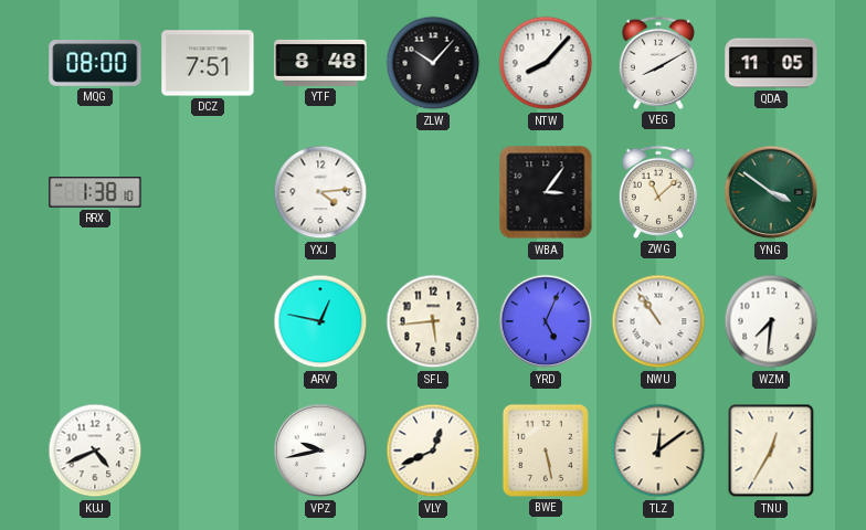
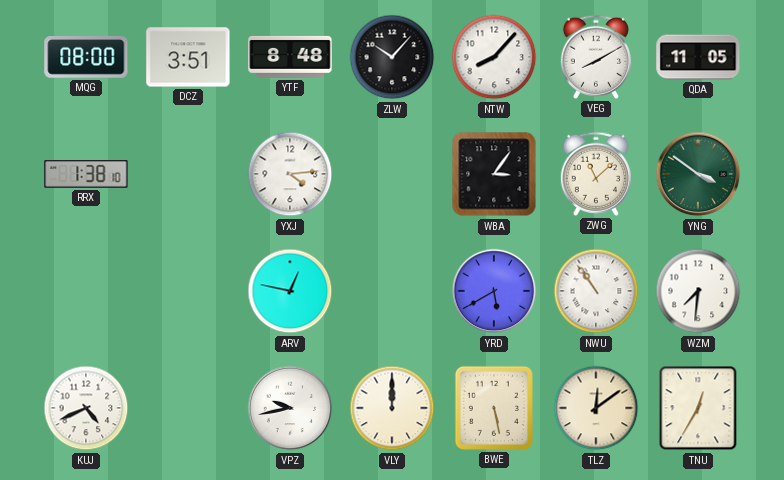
DCZ: 7:51 -> 3:51 (188, 57)
SFL: 5:44 -> none (433, 321)
YRD: 5:04 -> 5:40 (494, 291)
VLY: 12:41 -> 12:00 (392, 408)
